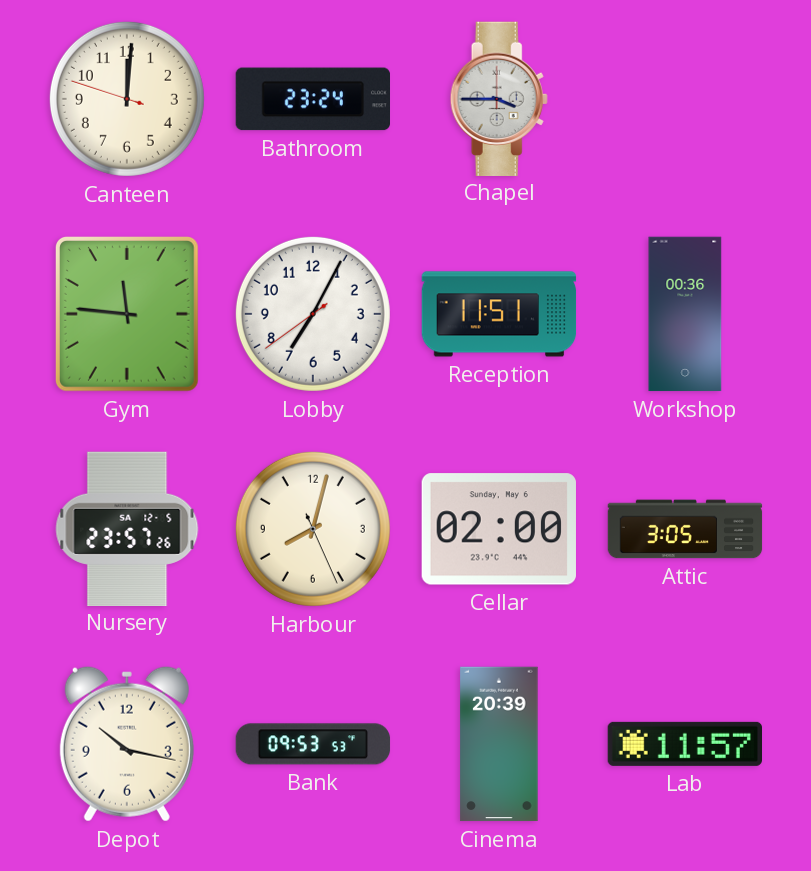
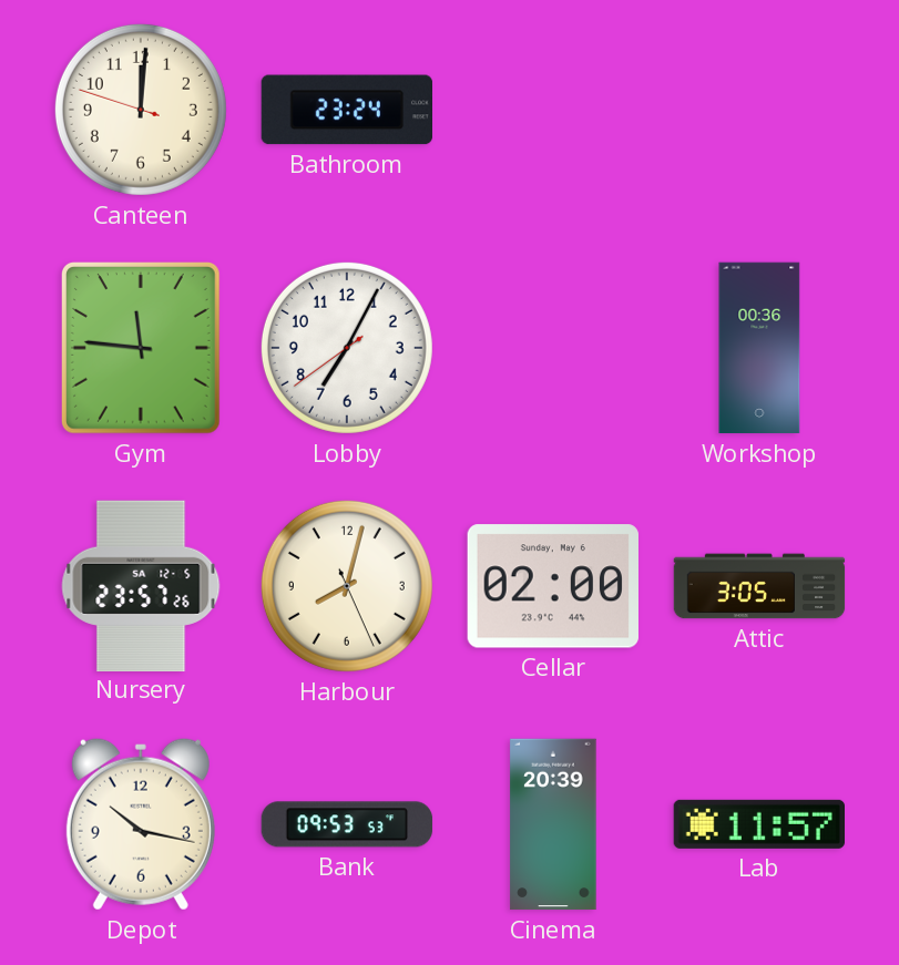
Chapel: 3:45 -> none (499, 98)
Reception: 11:51 -> none (499, 314)
